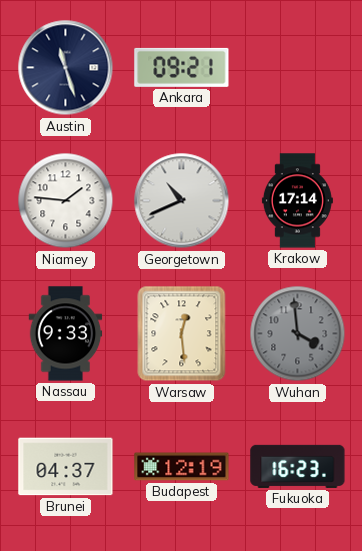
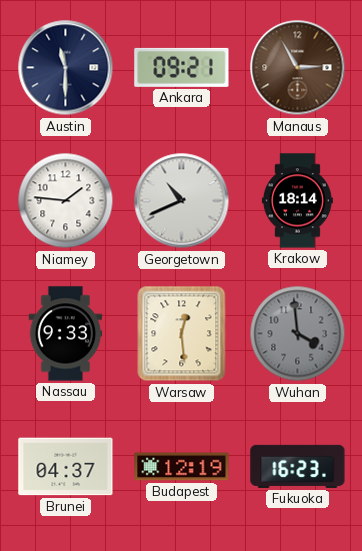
Austin: 11:27 -> 11:30 (66, 68)
Manaus: none -> 2:55 (298, 68)
Krakow: 17:14 -> 18:14 (297, 201)
